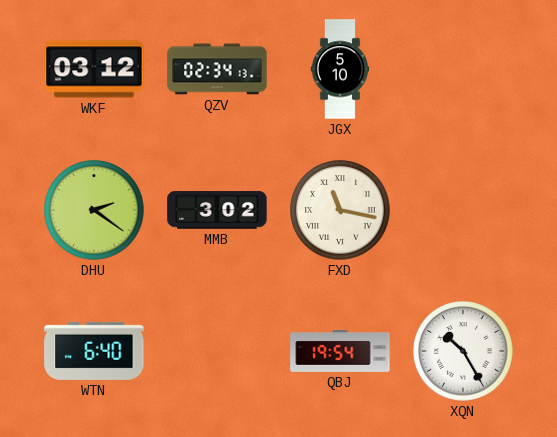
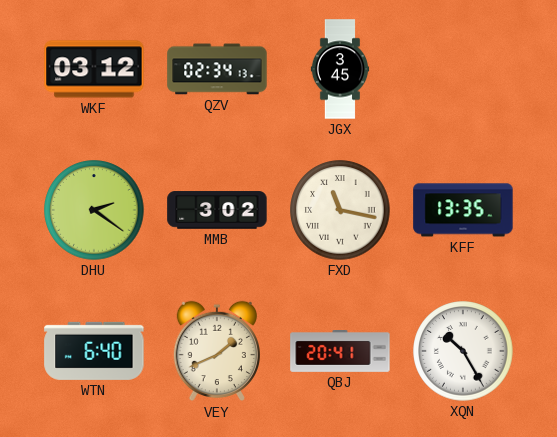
JGX: 5:10 -> 3:45 (340, 69)
KFF: none -> 13:35 (463, 210)
VEY: none -> 1:41 (217, 351)
QBJ: 19:54 -> 20:41 (340, 352)
